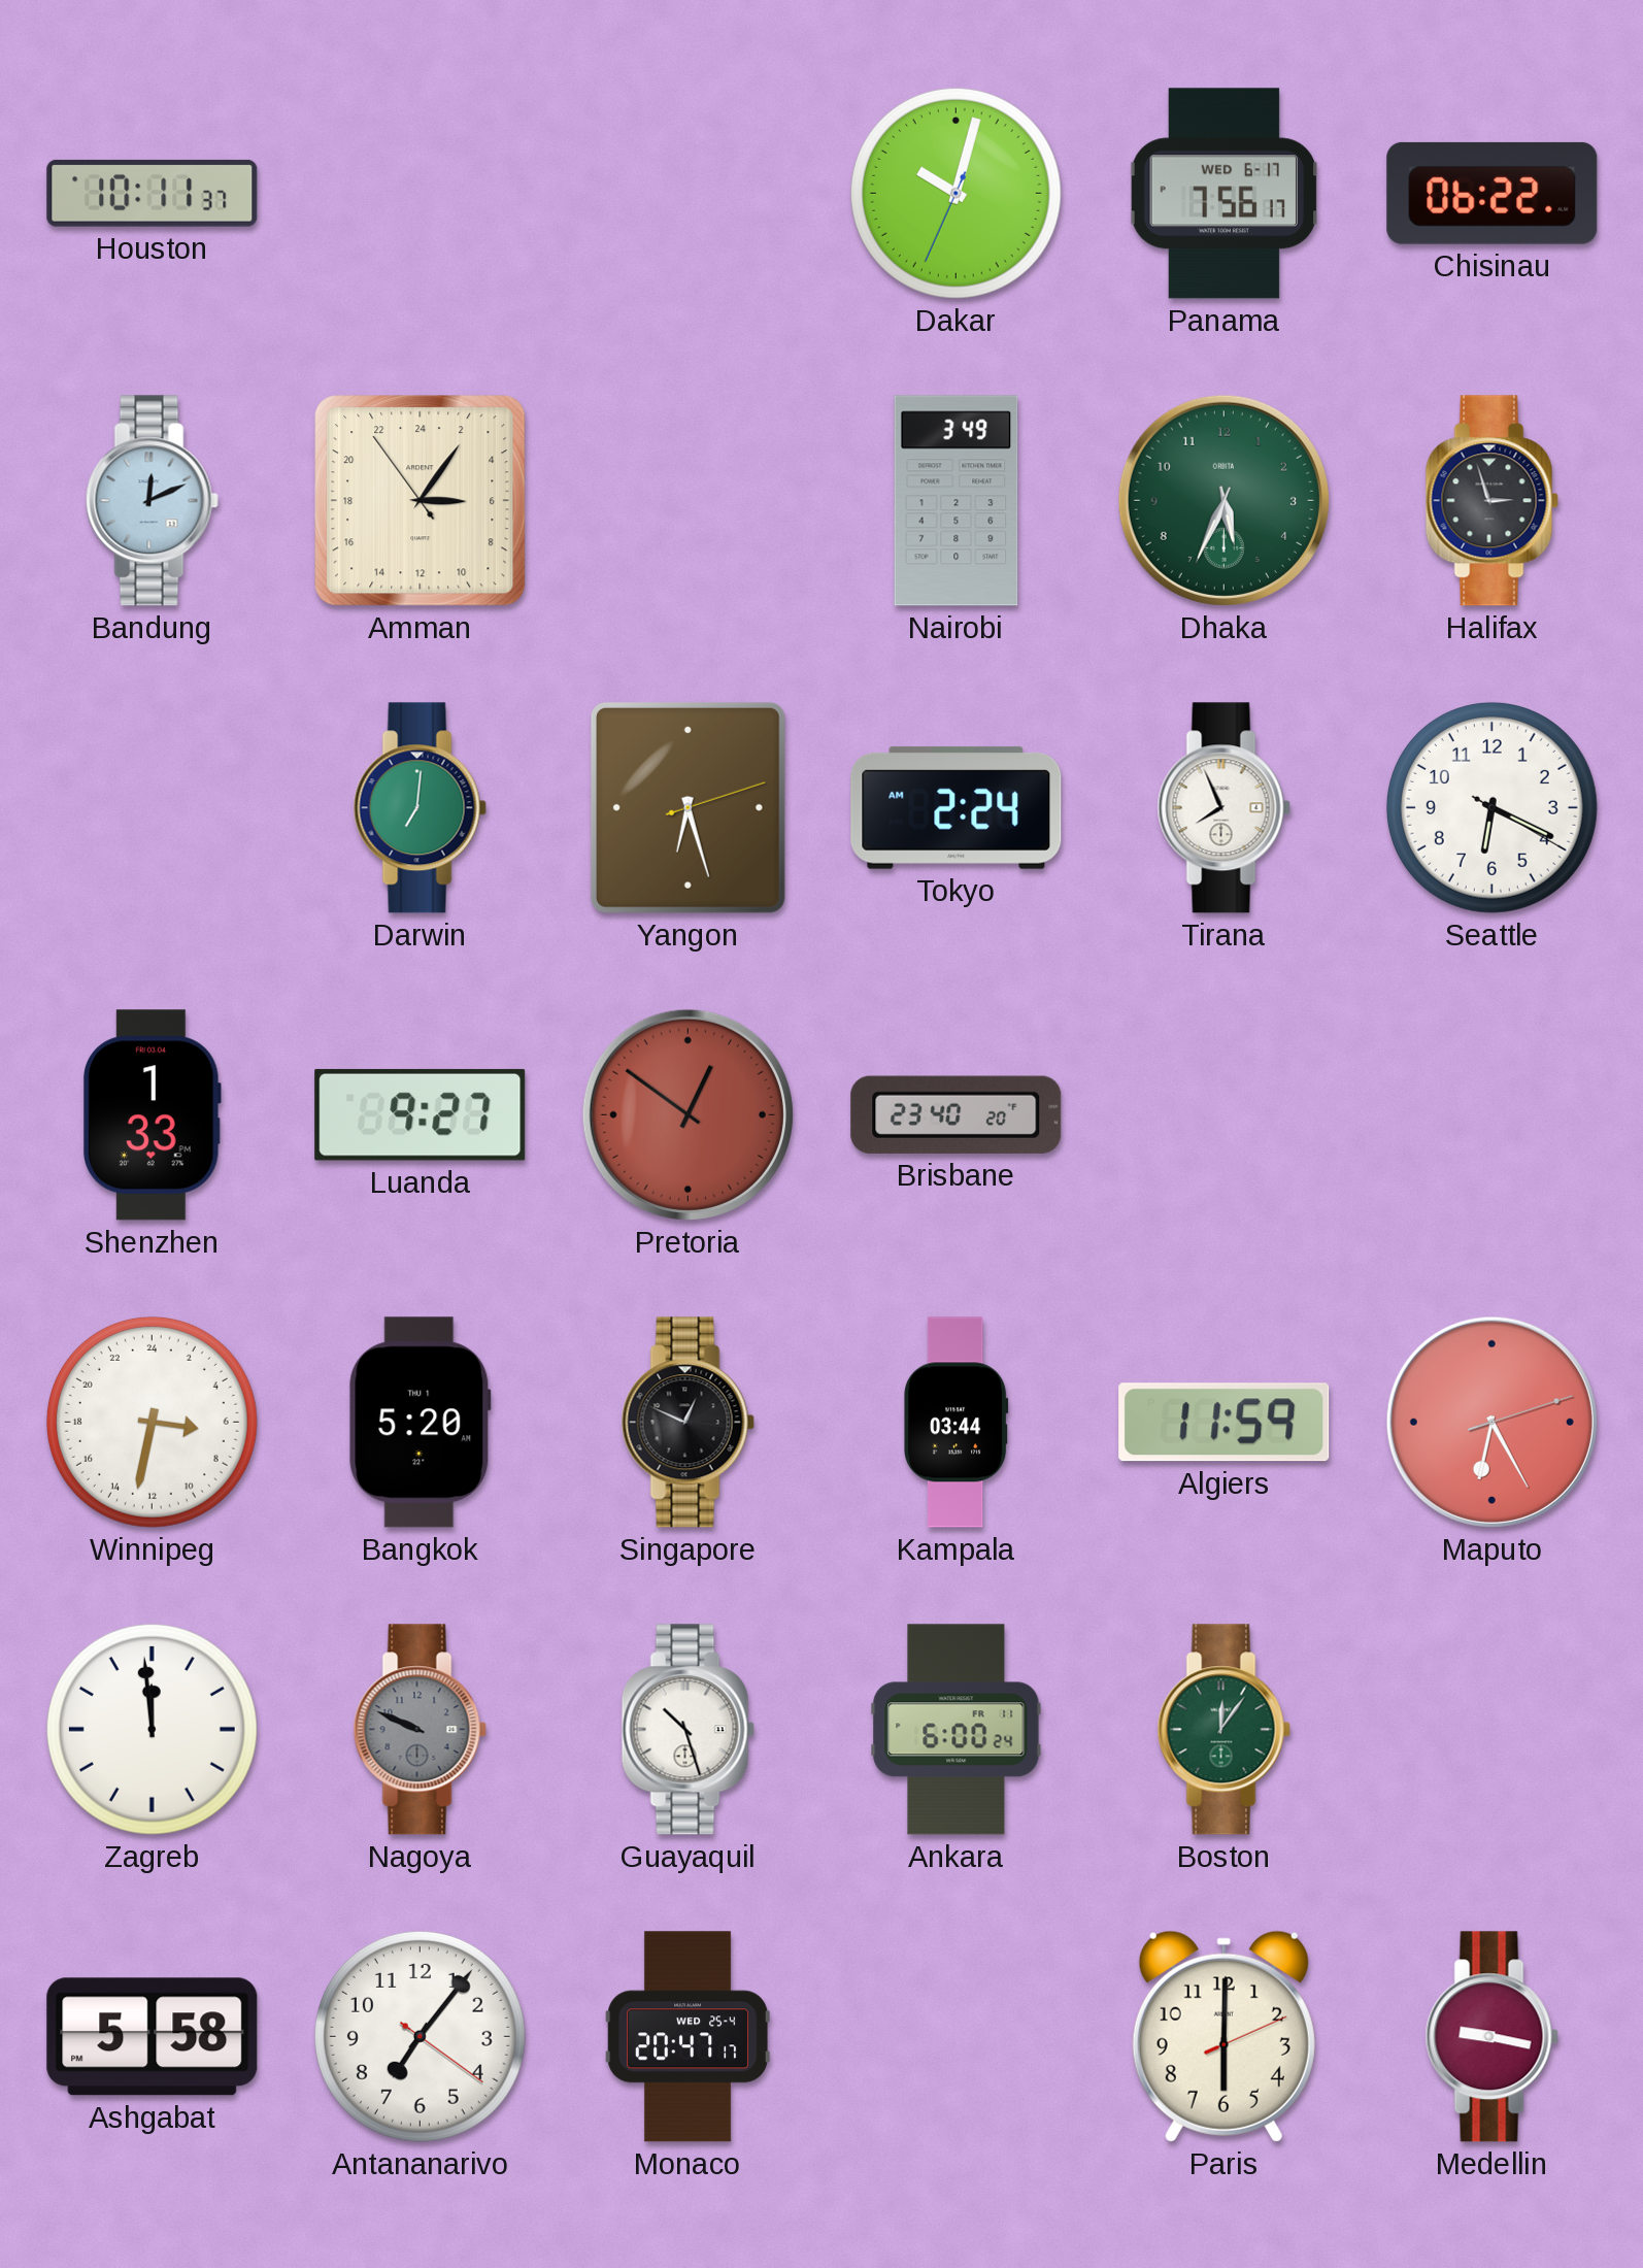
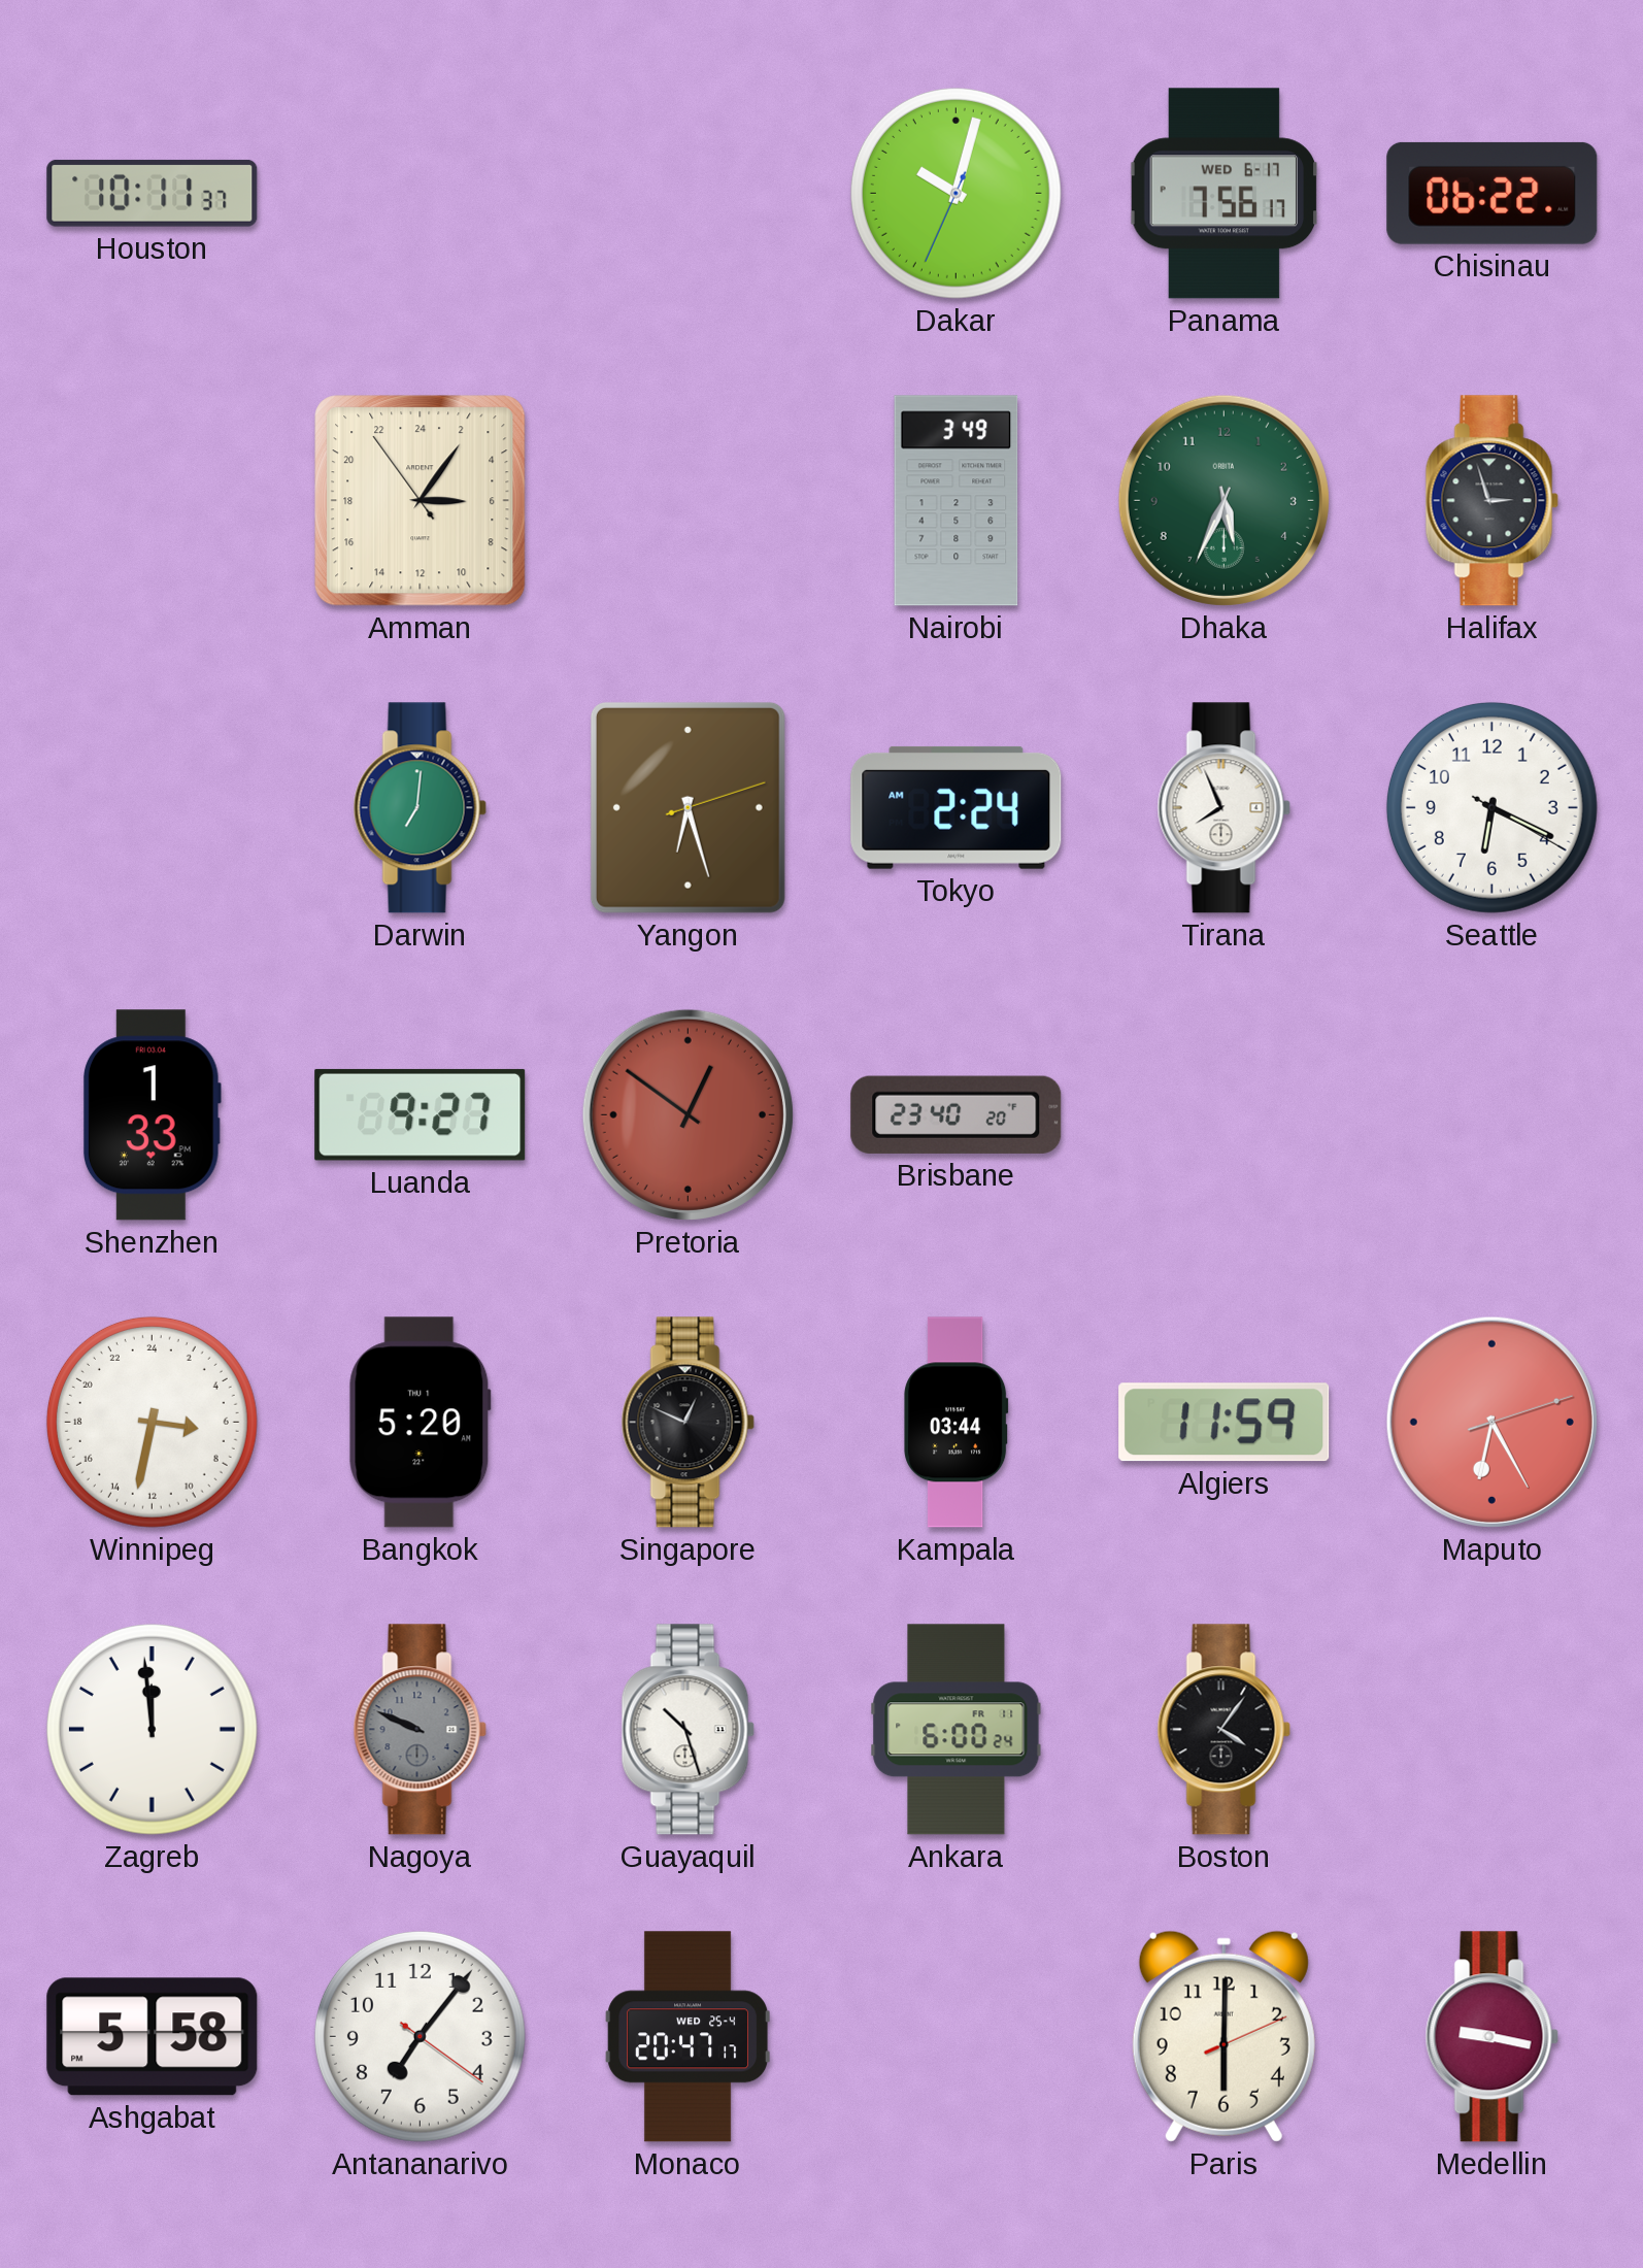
Bandung: 12:11 -> none (152, 501)
Boston: 12:06 -> 4:06 (1223, 1730)
Boston dial: green -> black (1223, 1730)
